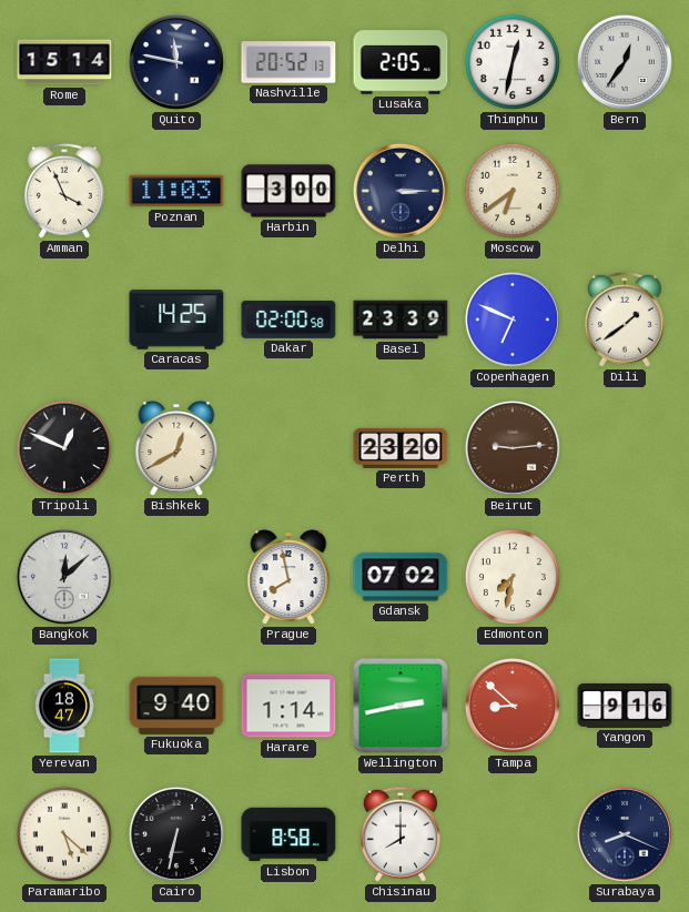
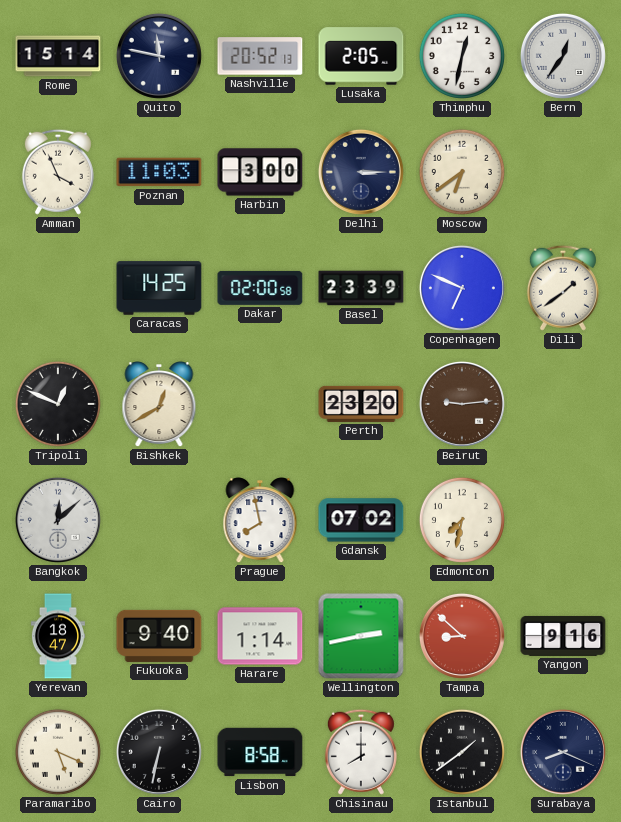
Paramaribo: 5:22 -> 5:19 (58, 752)
Istanbul: none -> 1:39 (462, 752)
